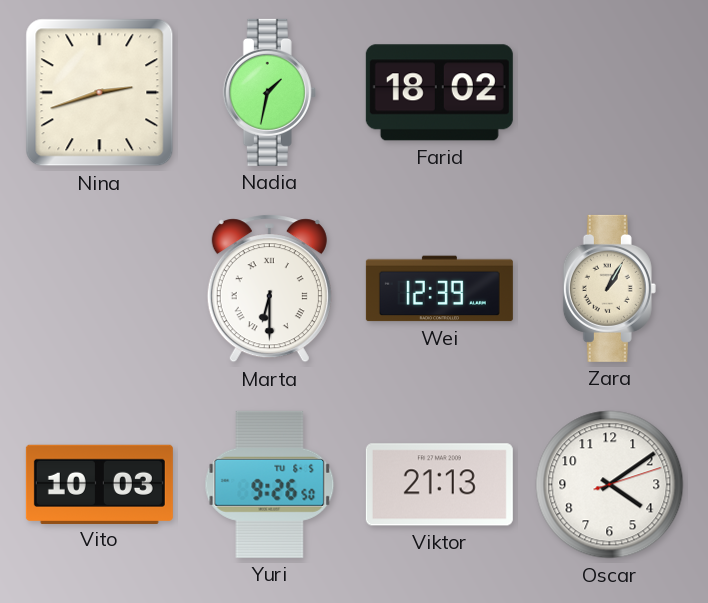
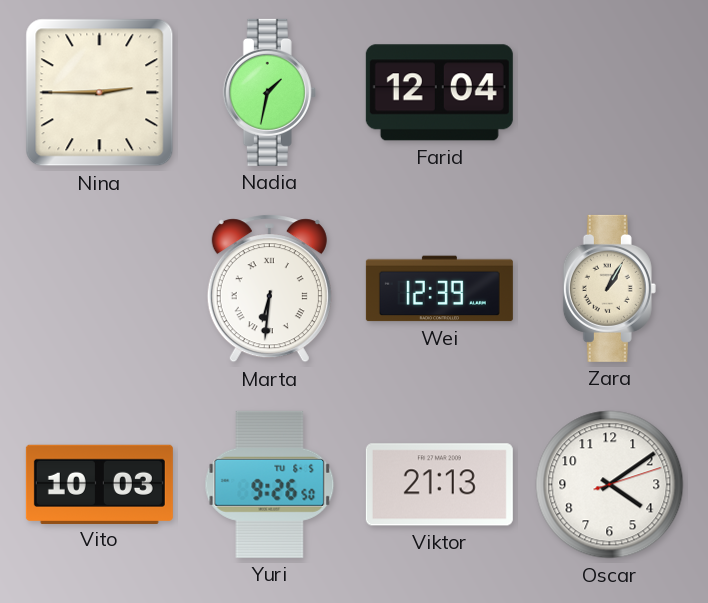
Nina: 2:42 -> 2:45 (100, 93)
Farid: 18:02 -> 12:04 (439, 93)
Marta: 6:30 -> 6:31 (269, 289)
